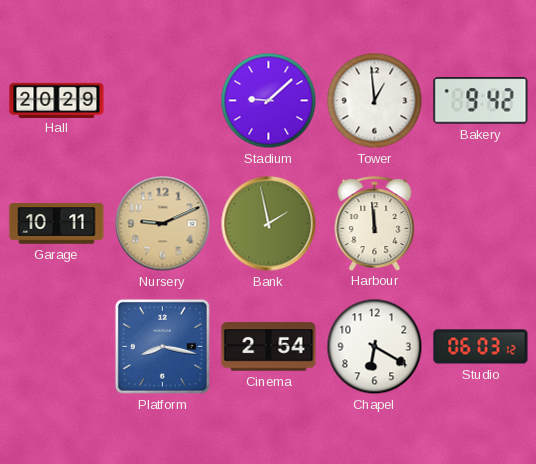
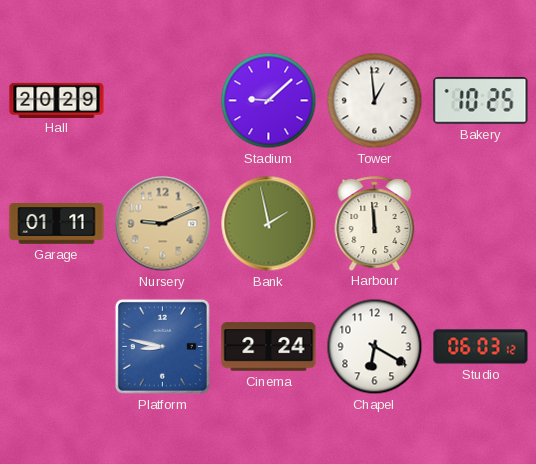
Bakery: 9:42 -> 10:25 (481, 101)
Garage: 10:11 -> 01:11 (57, 224)
Platform: 8:17 -> 8:47 (162, 346)
Cinema: 2:54 -> 2:24 (269, 347)
